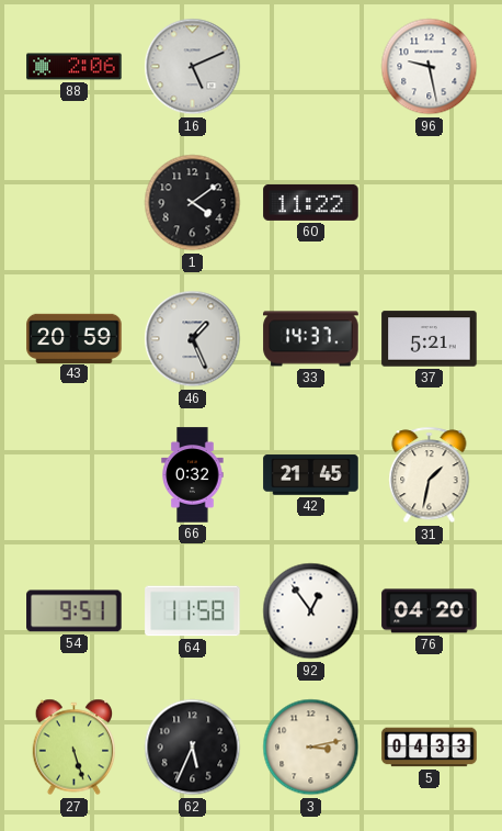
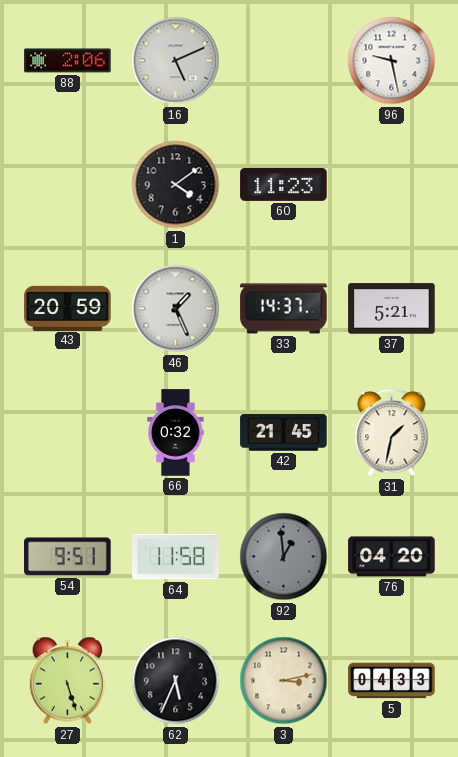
60: 11:22 -> 11:23 (284, 184)
92: 12:54 -> 12:59 (284, 557)
92 dial: white -> grey (284, 557)
